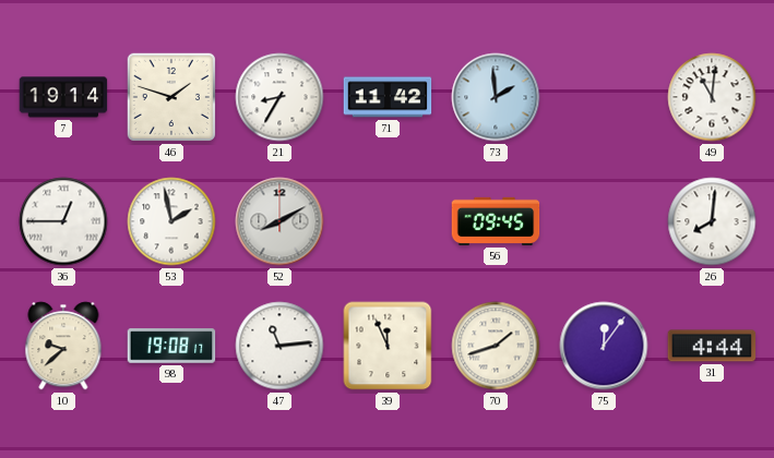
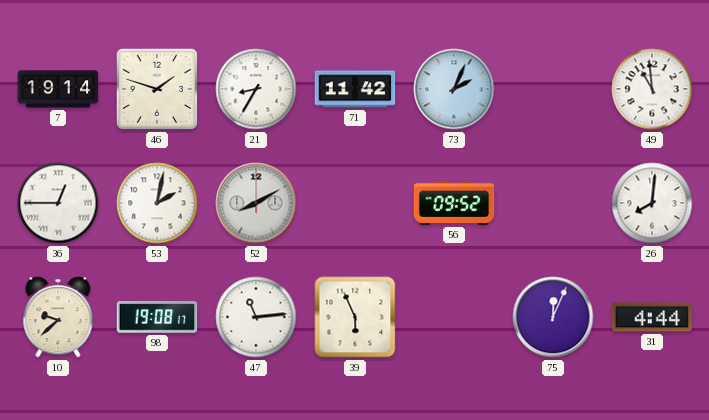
73: 1:59 -> 2:04 (454, 89)
49: 11:01 -> 10:59 (652, 89)
53: 1:58 -> 2:02 (157, 203)
56: 09:45 -> 09:52 (454, 203)
39: 11:56 -> 5:56 (355, 317)
70: 1:42 -> none (496, 346)
75: 12:06 -> 12:04 (553, 317)
